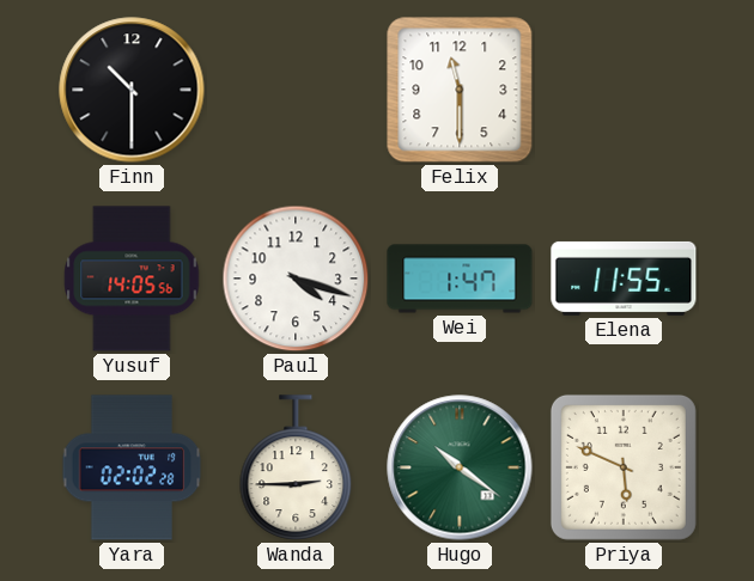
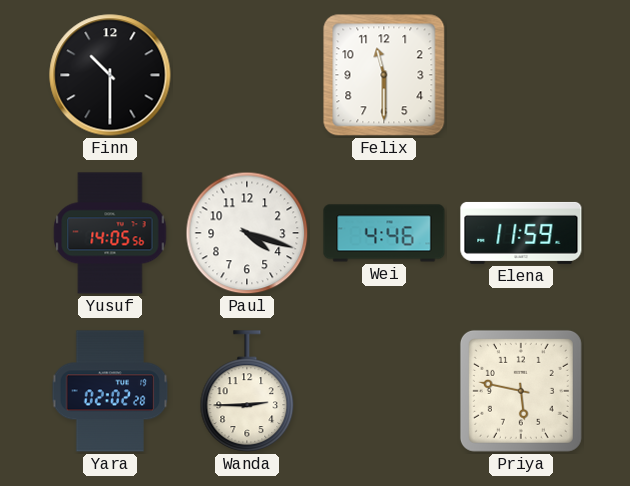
Wei: 1:47 -> 4:46 (384, 233)
Elena: 11:55 -> 11:59 (521, 233)
Hugo: 10:21 -> none (460, 467)
Priya: 5:49 -> 5:47 (521, 391)
